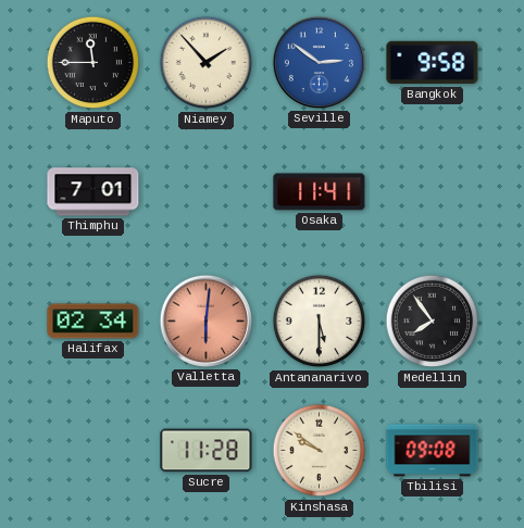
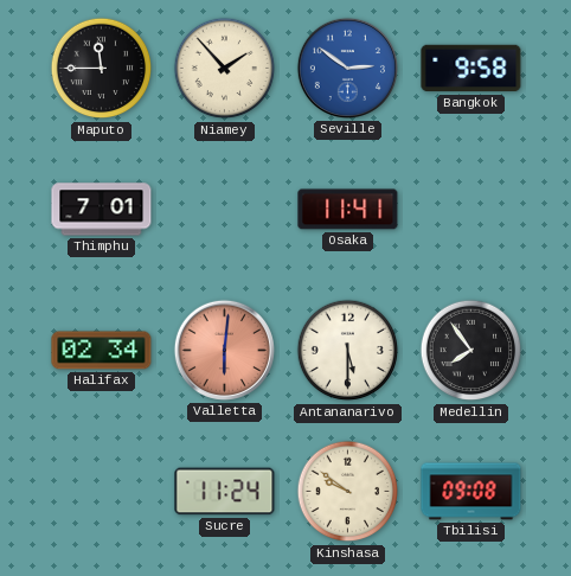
Sucre: 11:28 -> 11:24 (225, 492)
